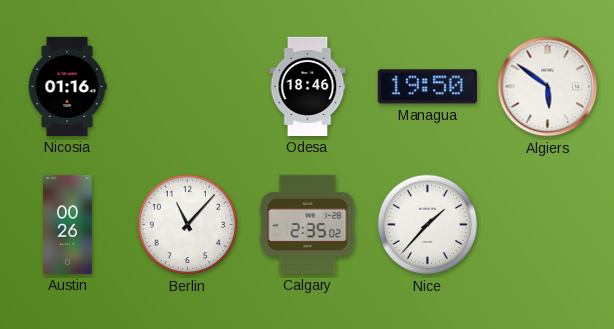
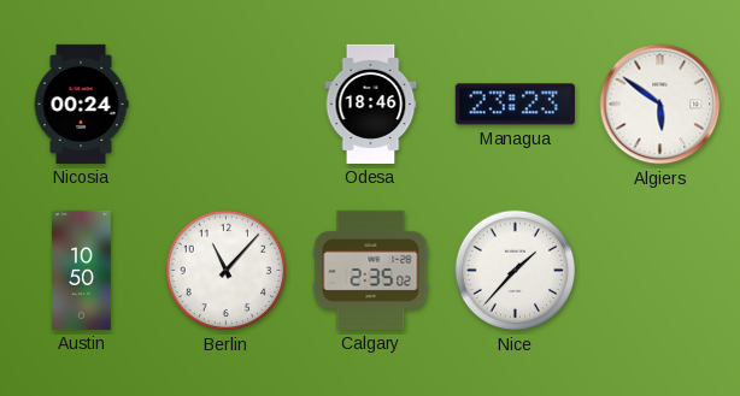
Nicosia: 01:16 -> 00:24 (81, 104)
Managua: 19:50 -> 23:23 (515, 105)
Austin: 00:26 -> 10:50 (82, 270)
